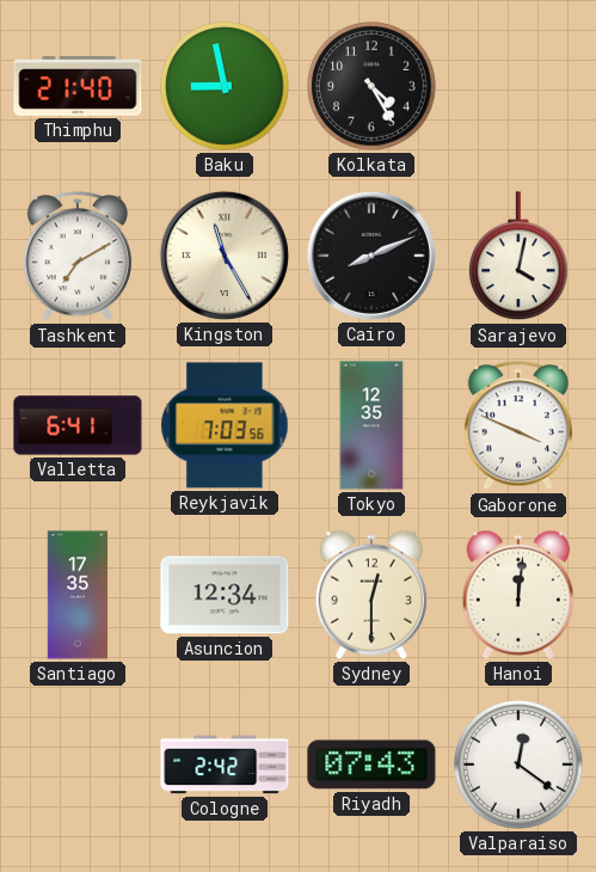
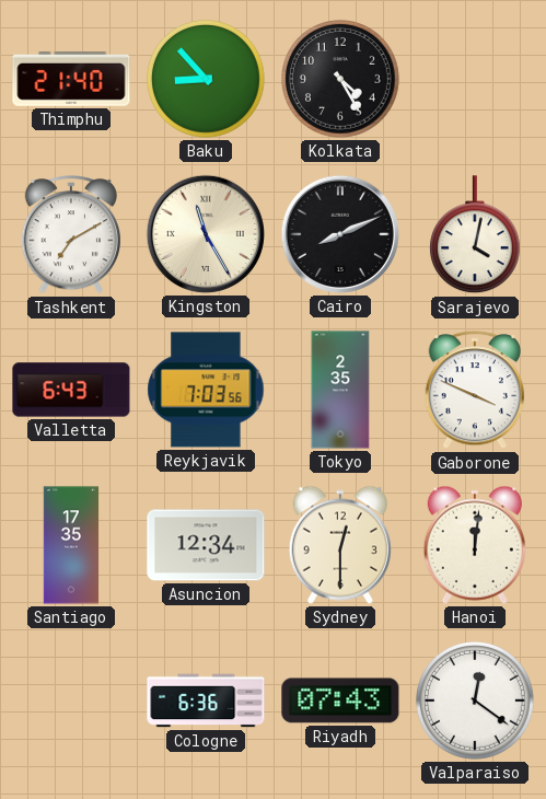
Baku: 8:58 -> 8:53 (207, 80)
Valletta: 6:41 -> 6:43 (71, 390)
Tokyo: 12:35 -> 2:35 (340, 390)
Cologne: 2:42 -> 6:36 (206, 700)
